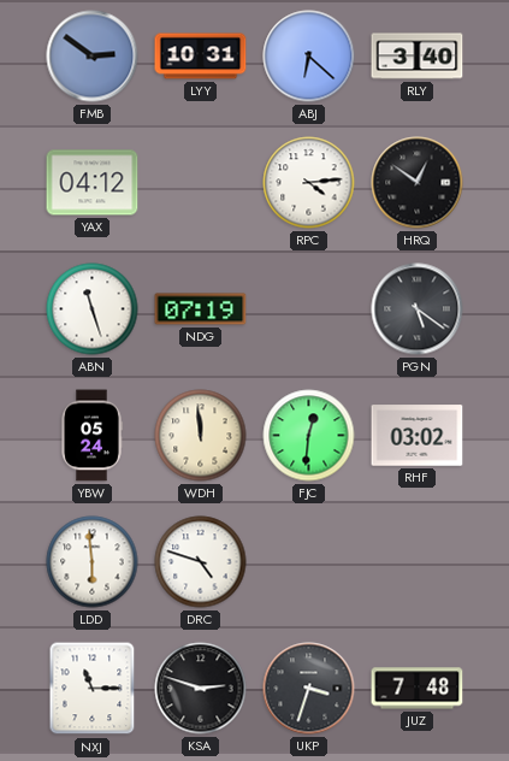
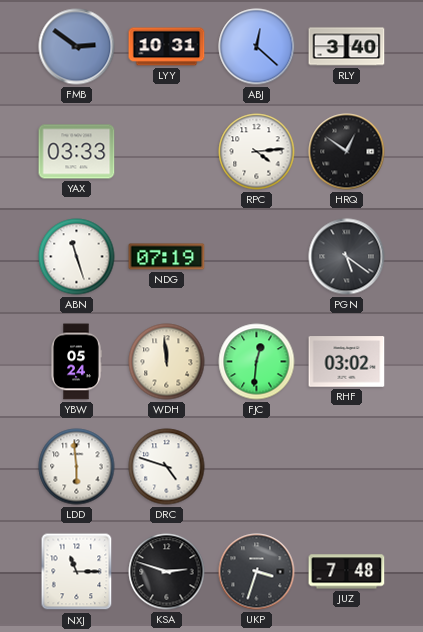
ABJ: 6:22 -> 12:22 (257, 47)
YAX: 04:12 -> 03:33 (77, 152)
